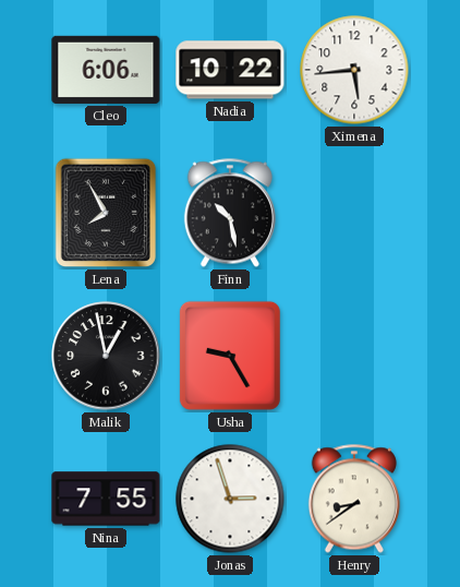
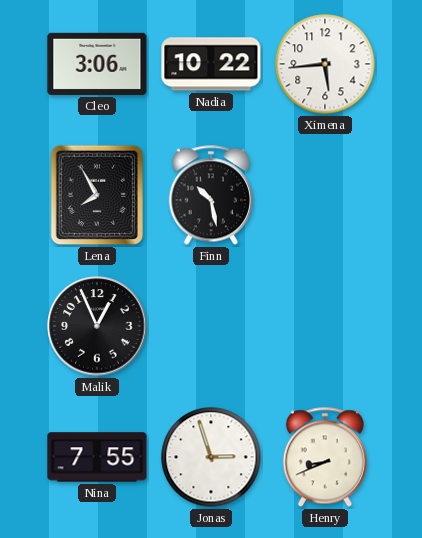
Cleo: 6:06 -> 3:06 (97, 64)
Malik: 12:58 -> 12:56 (97, 326)
Usha: 9:25 -> none (230, 356)
Henry: 8:39 -> 8:41 (325, 457)
